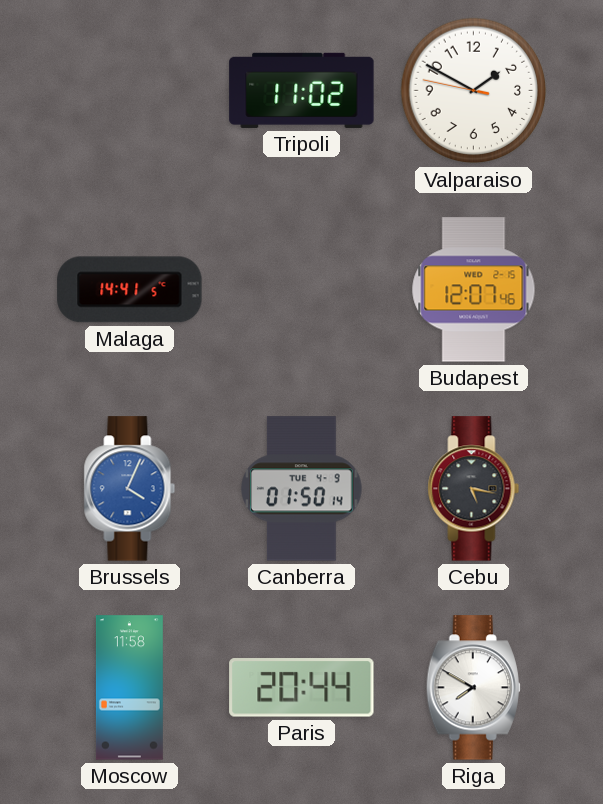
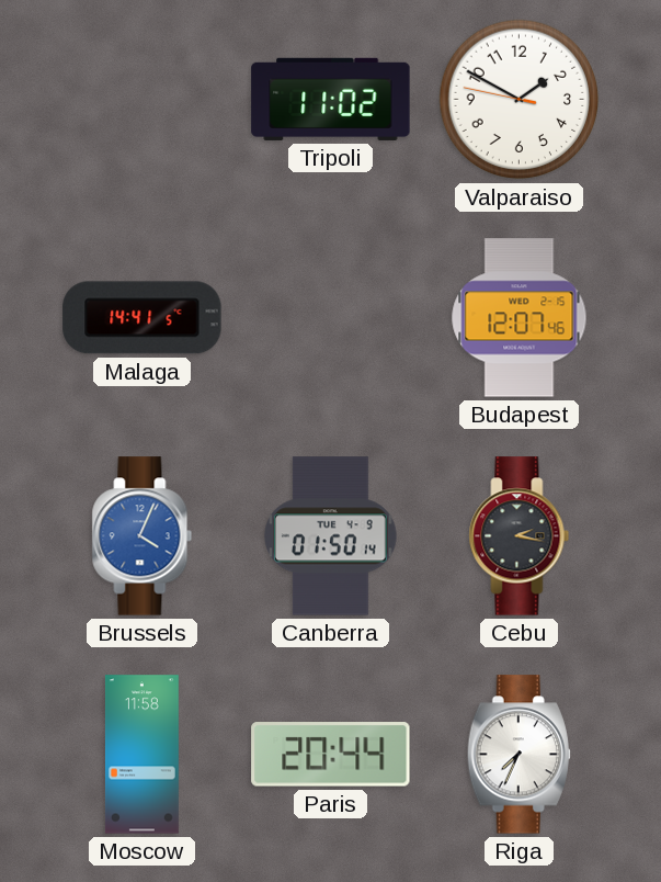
Cebu: 5:17 -> 2:17 (520, 536)
Riga: 7:50 -> 7:34 (518, 755)
